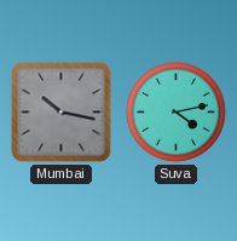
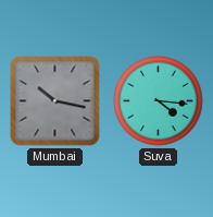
Suva: 4:13 -> 4:16 (159, 101)
